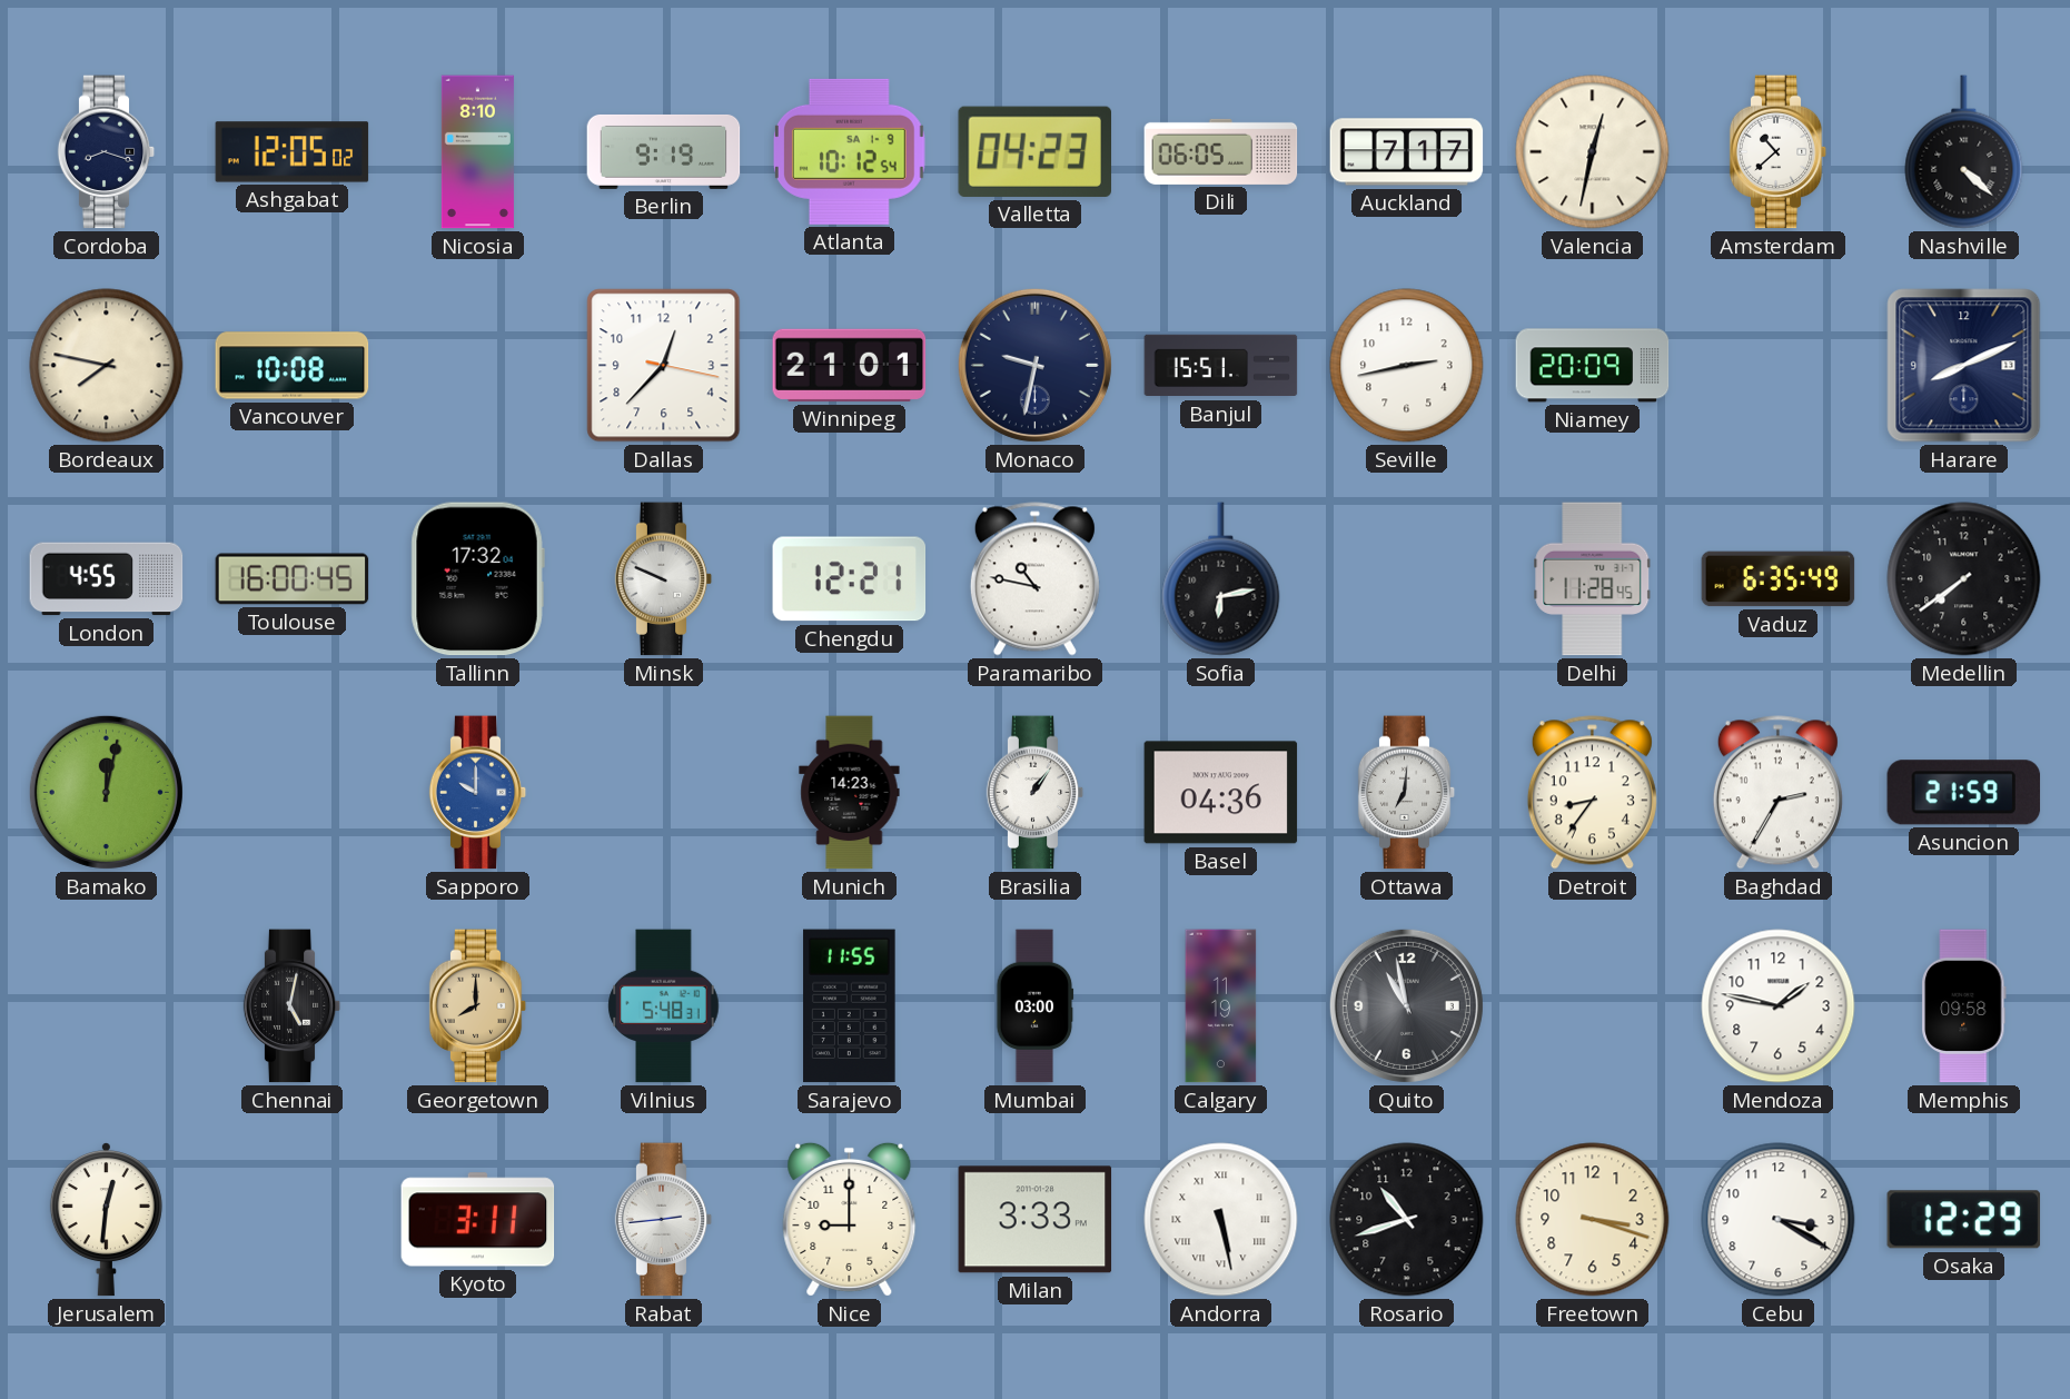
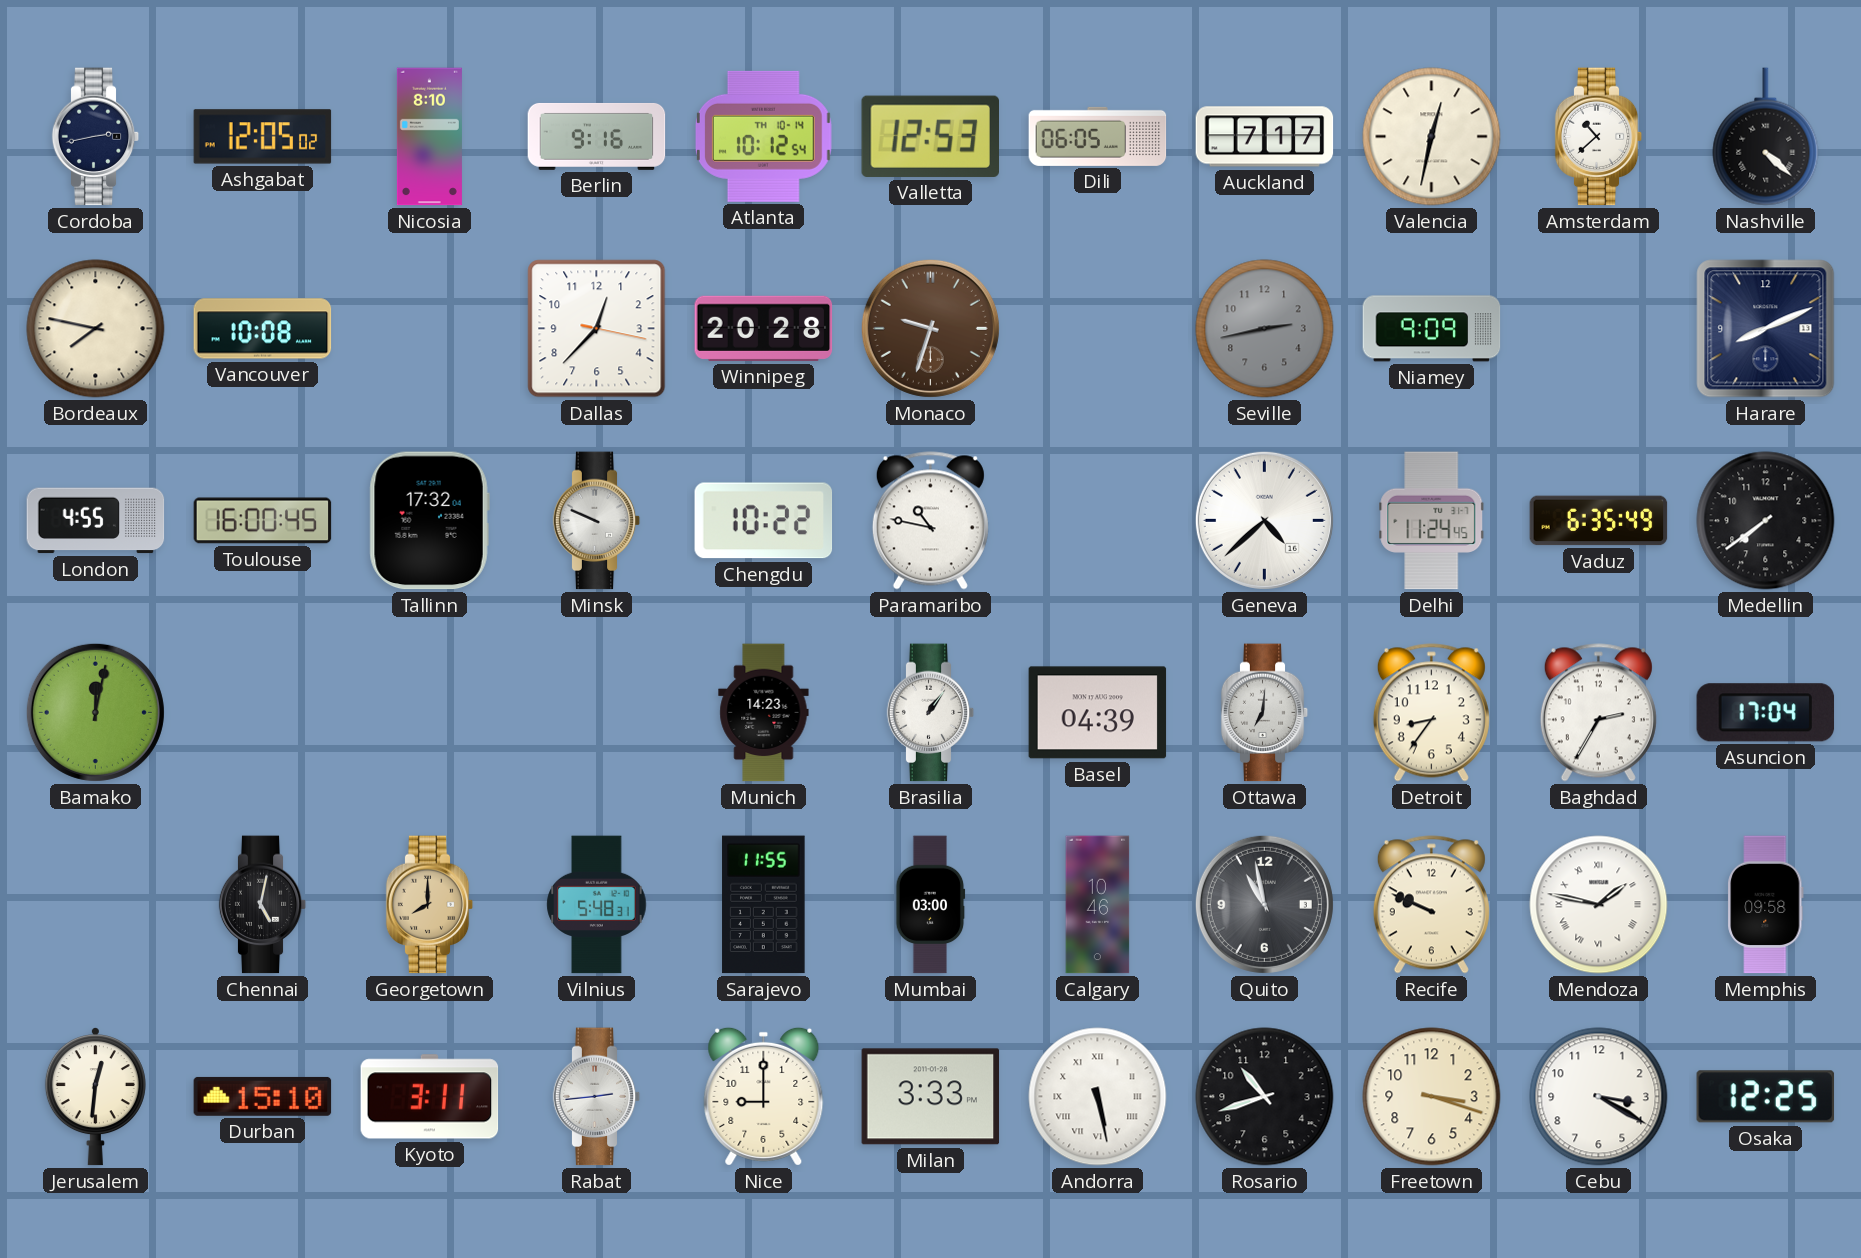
Cordoba: 8:18 -> 2:43 (96, 137)
Berlin: 9:19 -> 9:16 (597, 136)
Atlanta date: SA 1-9 -> TH 10-14 (763, 136)
Valletta: 04:23 -> 12:53 (930, 136)
Winnipeg: 21:01 -> 20:28 (764, 328)
Monaco: 9:32 -> 9:33 (930, 328)
Monaco dial: navy -> brown (930, 328)
Banjul: 15:51 -> none (1221, 366)
Seville dial: white -> grey (1265, 329)
Niamey: 20:09 -> 9:09 (1432, 329)
Chengdu: 12:21 -> 10:22 (764, 521)
Sofia: 6:13 -> none (1221, 579)
Geneva: none -> 4:38 (1264, 520)
Delhi: 11:28 -> 11:24 (1432, 521)
Sapporo: 10:00 -> none (478, 793)
Basel: 04:36 -> 04:39 (1098, 713)
Asuncion: 21:59 -> 17:04 (1766, 713)
Calgary: 11:19 -> 10:46 (1098, 905)
Recife: none -> 9:49 (1431, 905)
Mendoza numerals: Arabic -> Roman (1599, 905)
Durban: none -> 15:10 (263, 1096)
Osaka: 12:29 -> 12:25 (1766, 1097)
